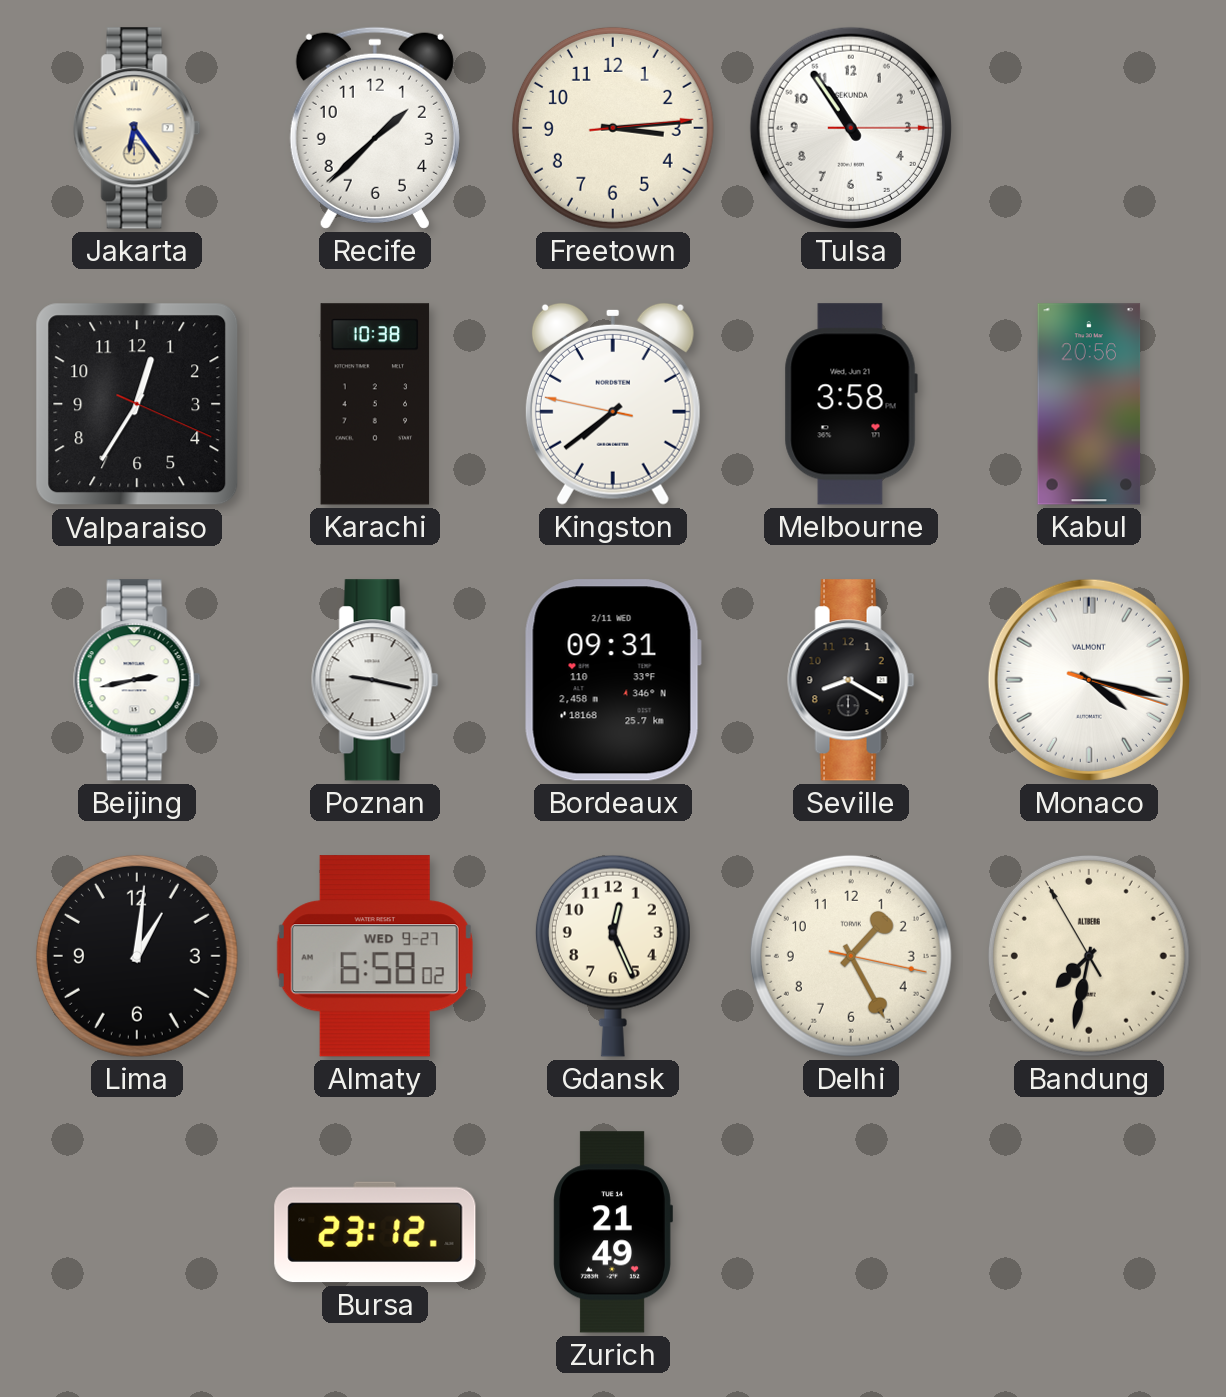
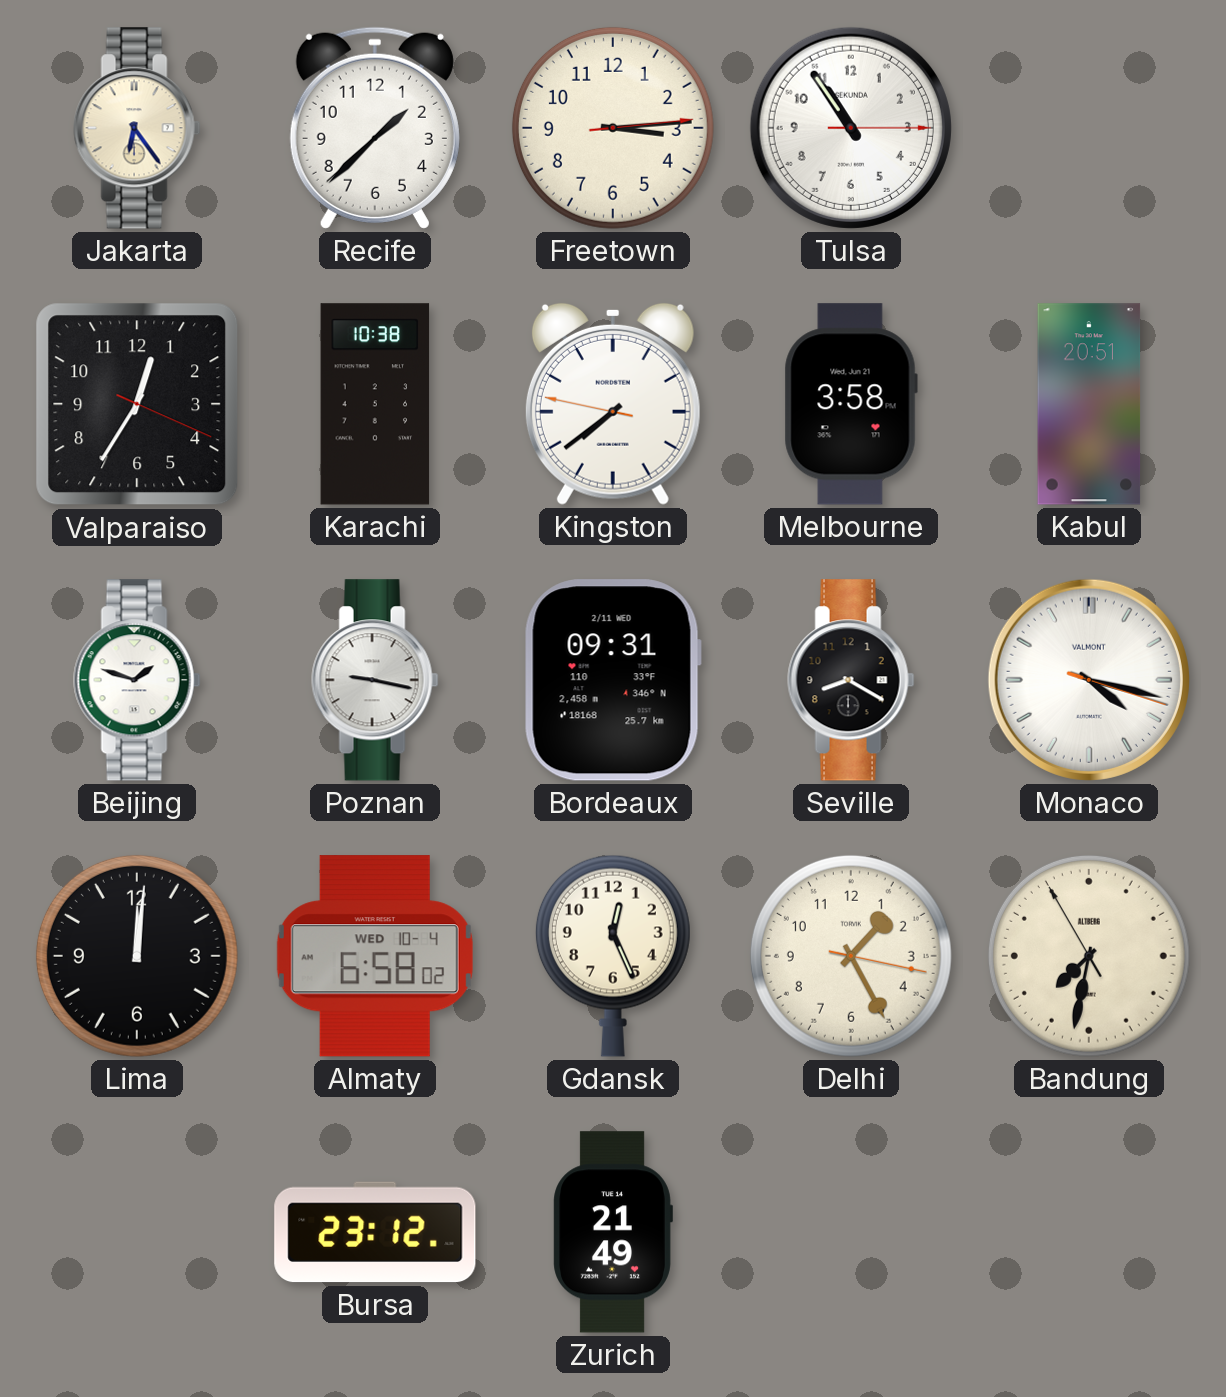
Kabul: 20:56 -> 20:51 (1089, 404)
Beijing: 2:43 -> 1:48 (137, 680)
Lima: 1:01 -> 12:01 (137, 956)
Almaty date: WED 9-27 -> WED 10-4 (375, 956)
